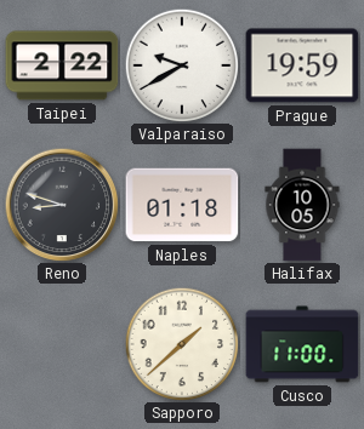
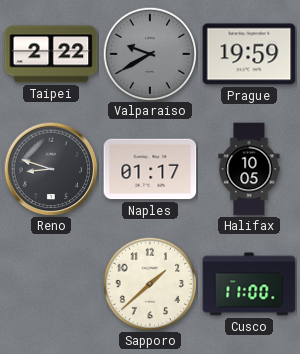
Valparaiso dial: white -> grey (150, 54)
Naples: 01:18 -> 01:17 (150, 169)
